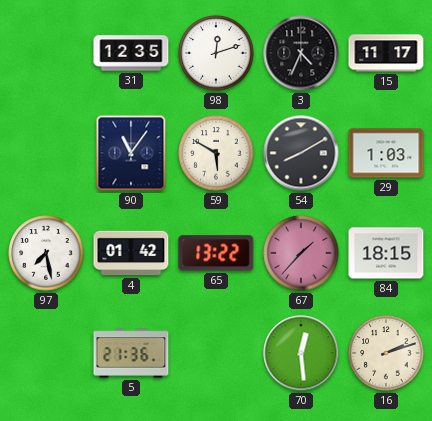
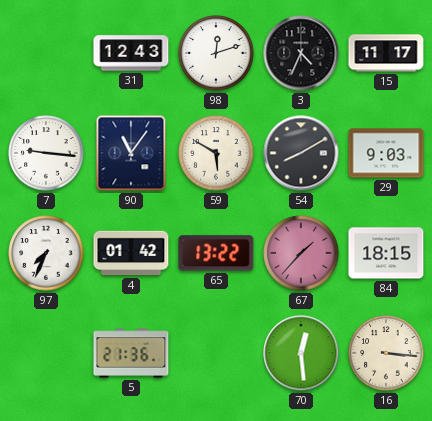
31: 12:35 -> 12:43 (131, 53)
7: none -> 9:16 (46, 153)
29: 1:03 -> 9:03 (386, 153)
97: 7:28 -> 7:34 (46, 253)
16: 2:12 -> 3:16 (386, 353)
